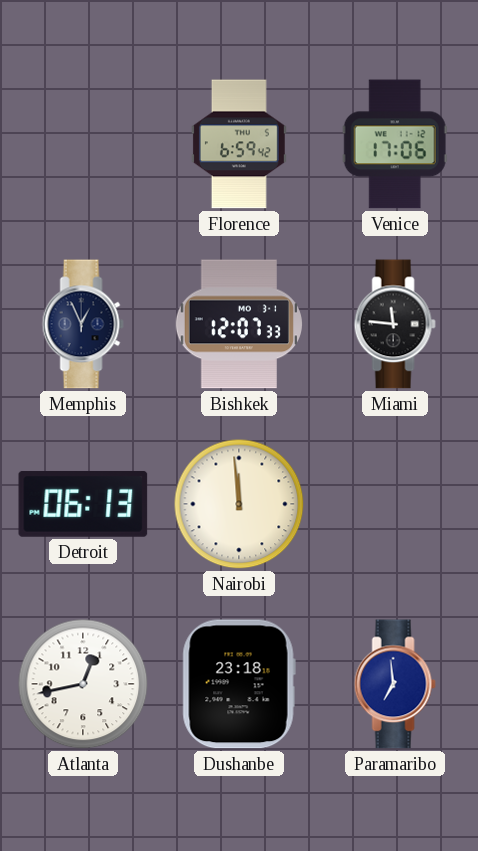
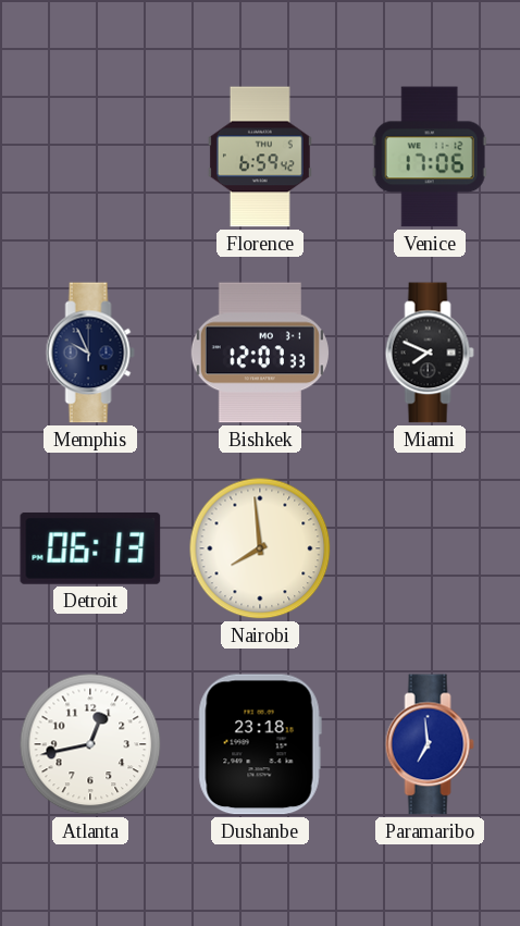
Memphis: 12:56 -> 9:56 (90, 353)
Miami: 11:46 -> 7:49 (430, 353)
Nairobi: 11:59 -> 7:59 (260, 548)
